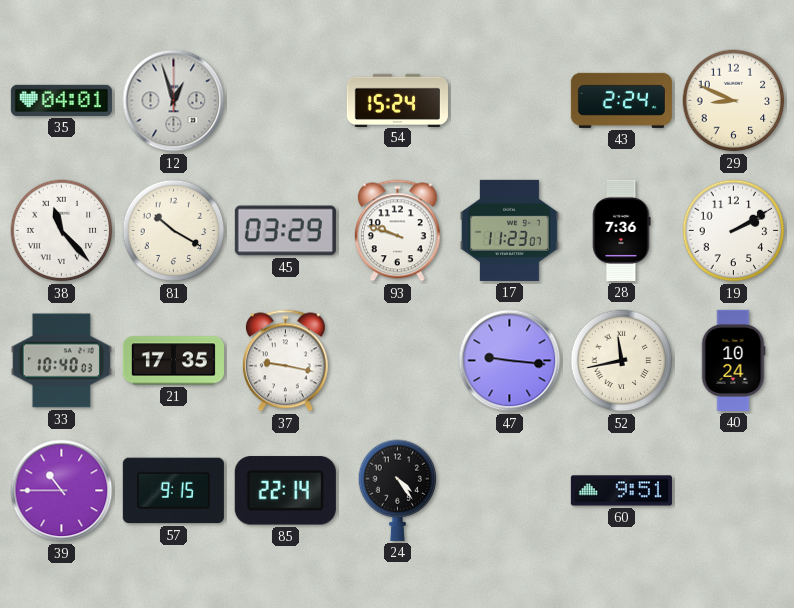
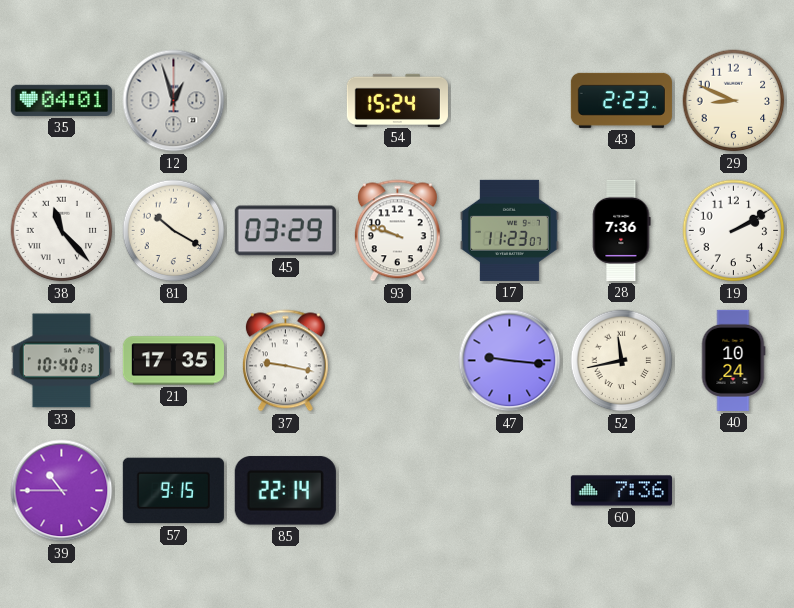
43: 2:24 -> 2:23 (621, 100)
24: 4:24 -> none (398, 490)
60: 9:51 -> 7:36 (621, 491)
